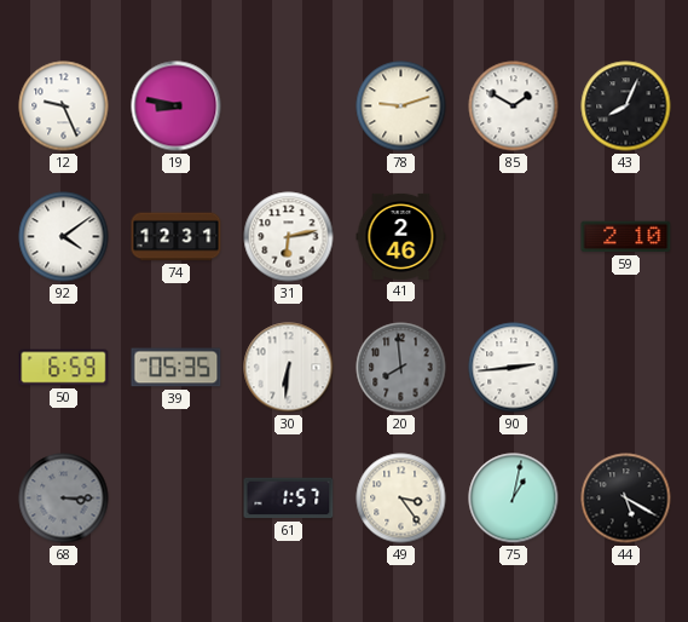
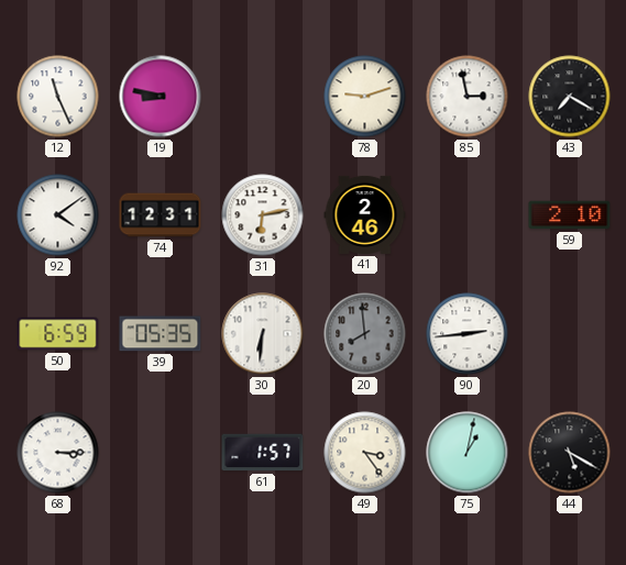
12: 9:26 -> 11:26 (58, 97)
85: 1:50 -> 2:58 (468, 97)
43: 8:04 -> 7:20 (570, 97)
68 dial: grey -> white (58, 453)
